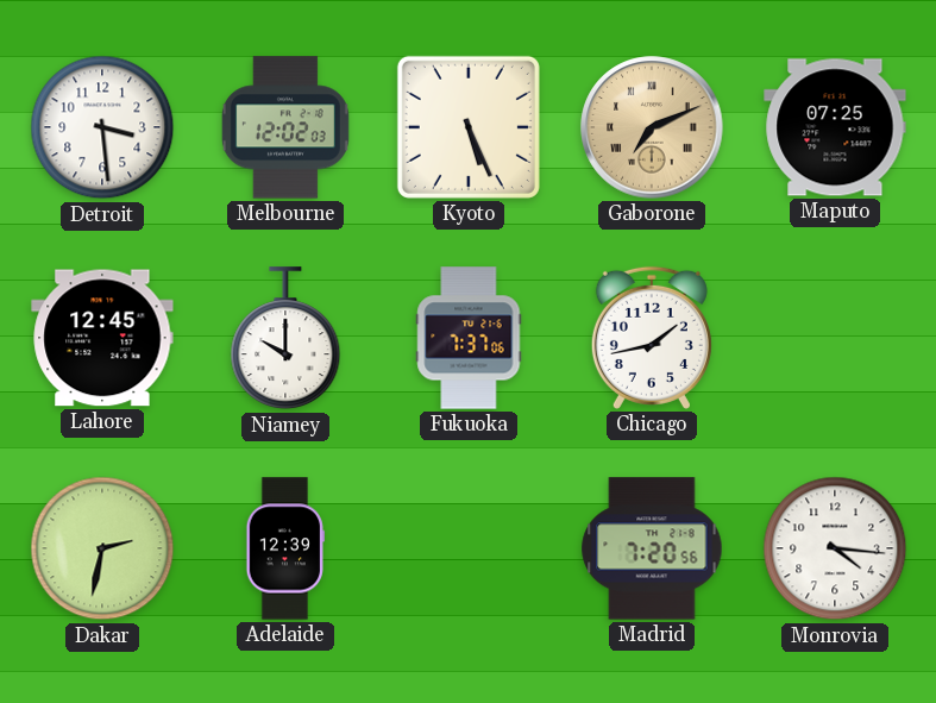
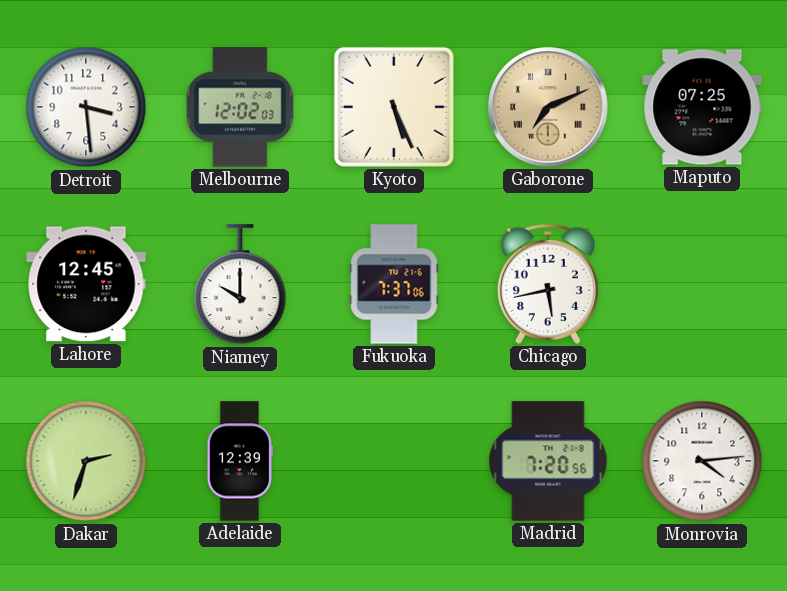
Chicago: 1:43 -> 5:43 (548, 284)
Dakar: 2:32 -> 2:33 (86, 461)
Monrovia: 4:16 -> 4:14 (702, 461)
